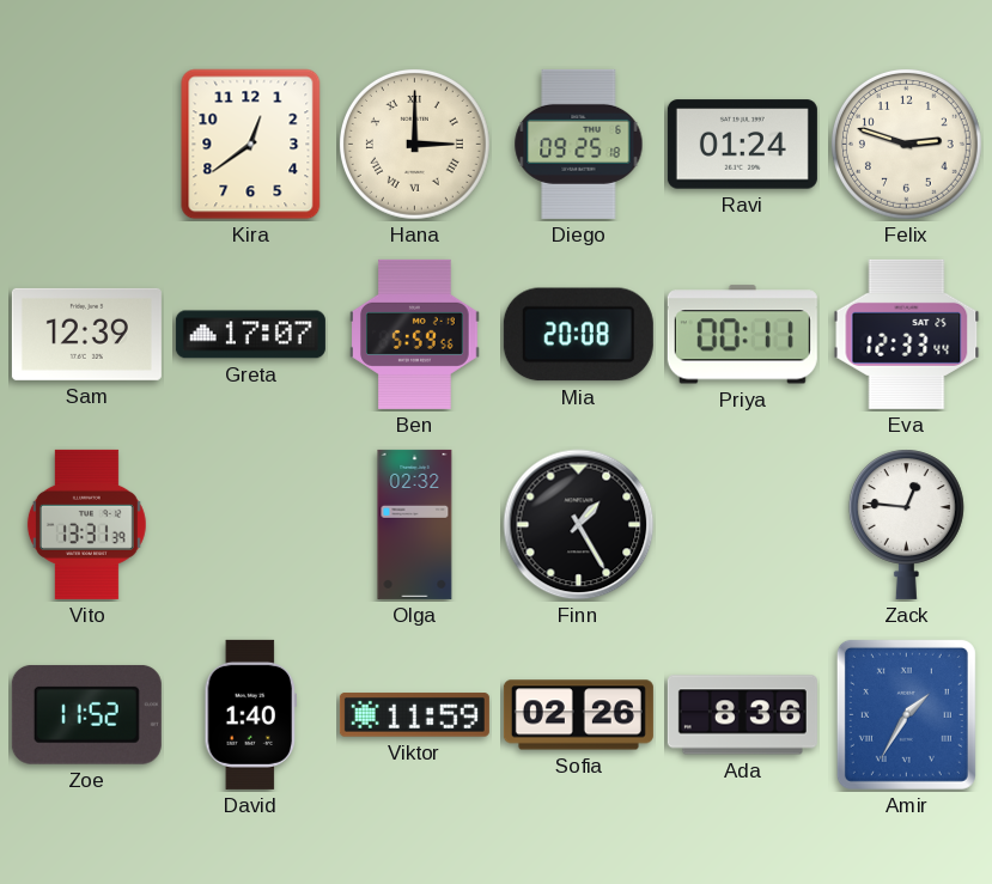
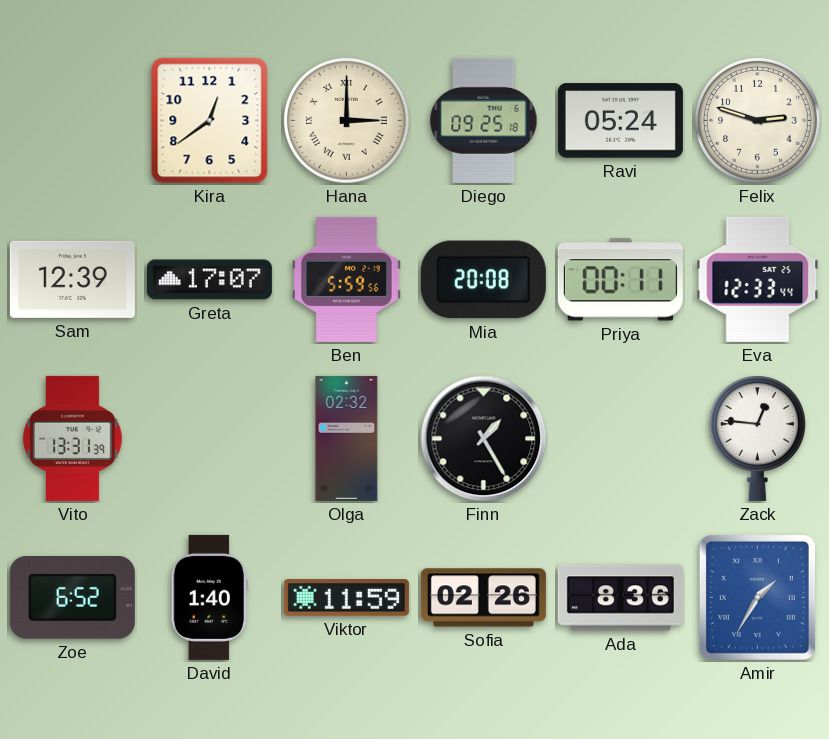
Ravi: 01:24 -> 05:24 (620, 121)
Zoe: 11:52 -> 6:52 (72, 597)
